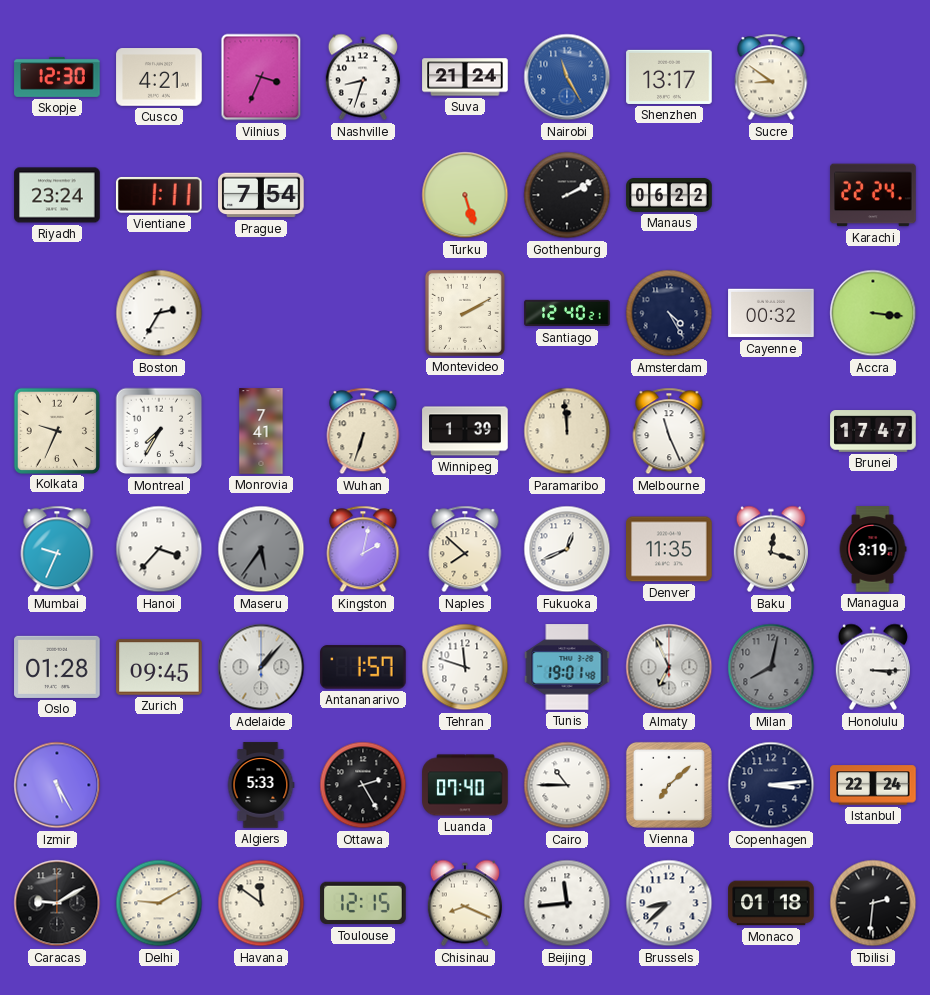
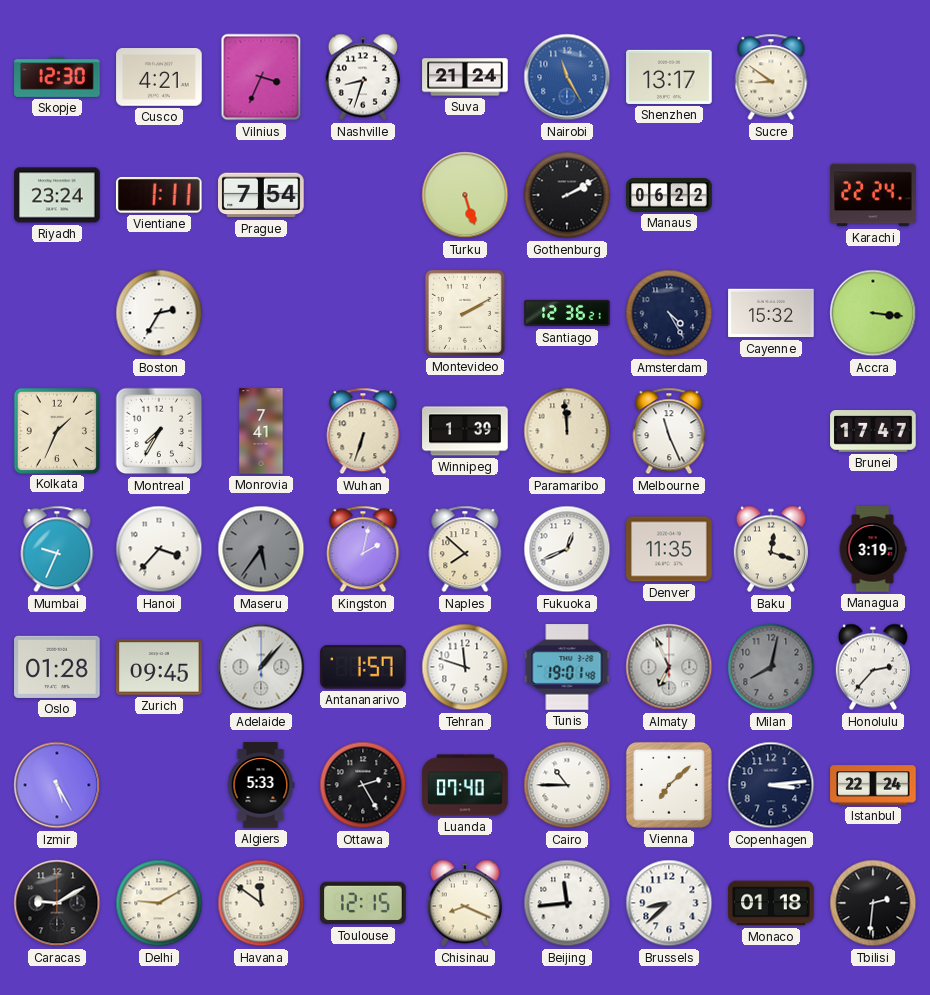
Santiago: 12:40 -> 12:36 (567, 313)
Cayenne: 00:32 -> 15:32 (771, 313)
Kolkata: 9:34 -> 1:34 (56, 430)
Honolulu: 3:15 -> 2:37 (873, 667)
